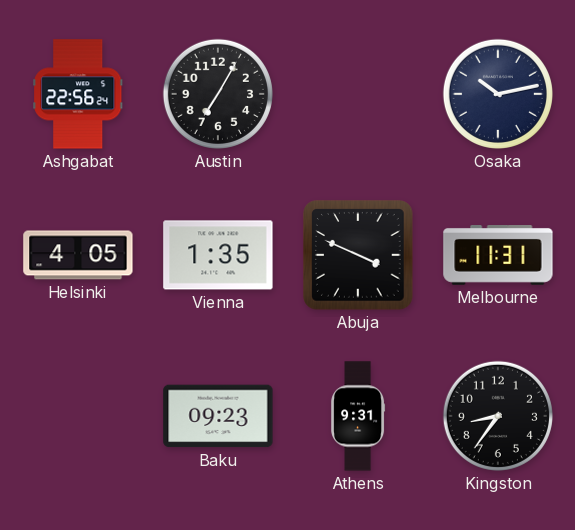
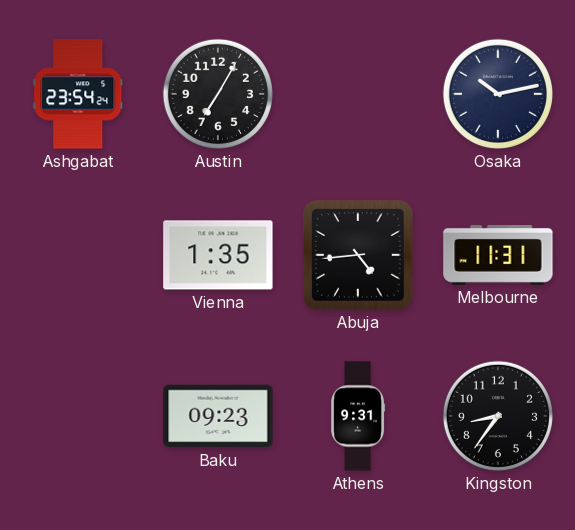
Ashgabat: 22:56 -> 23:54 (78, 94)
Helsinki: 4:05 -> none (78, 255)
Abuja: 3:49 -> 4:44 (358, 255)
